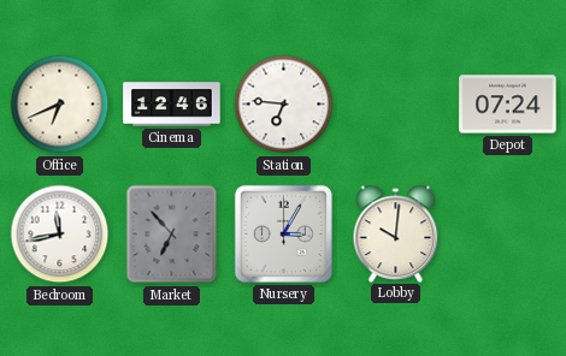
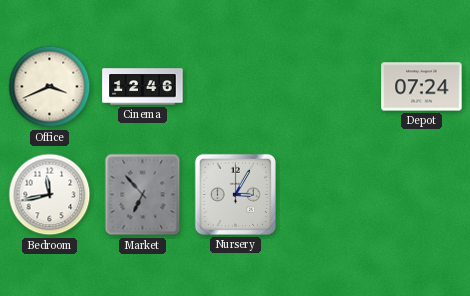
Office: 6:41 -> 3:41 (50, 87)
Station: 6:46 -> none (284, 105)
Lobby: 10:01 -> none (396, 233)
